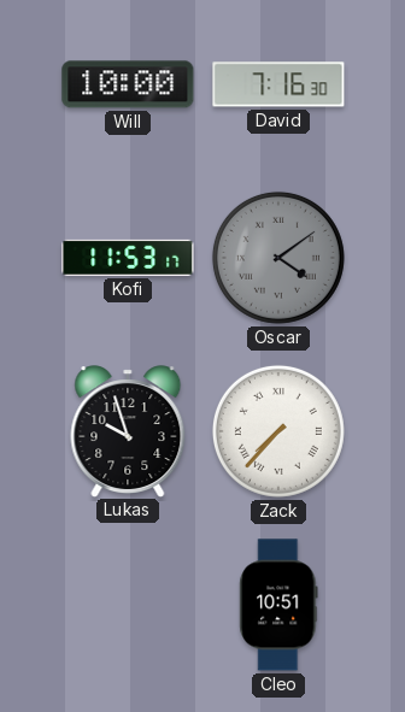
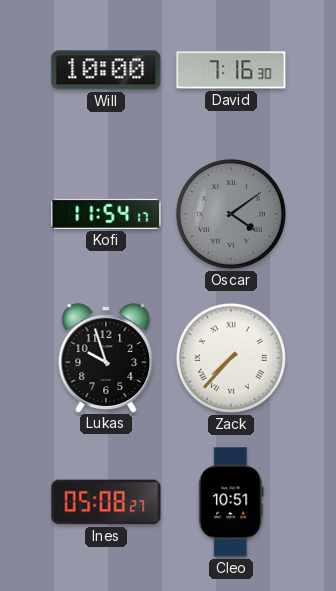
Kofi: 11:53 -> 11:54 (106, 214)
Ines: none -> 05:08 (106, 502)
